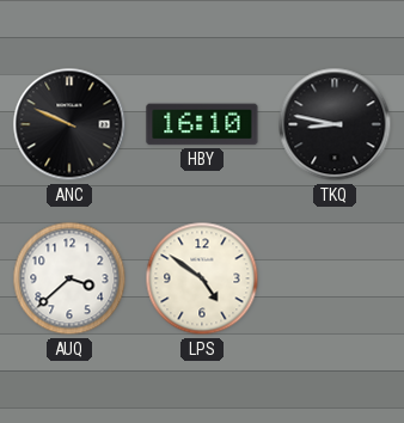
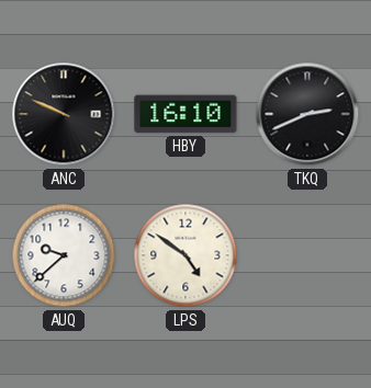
TKQ: 8:47 -> 2:41 (307, 114)
AUQ: 3:38 -> 9:38 (64, 255)
